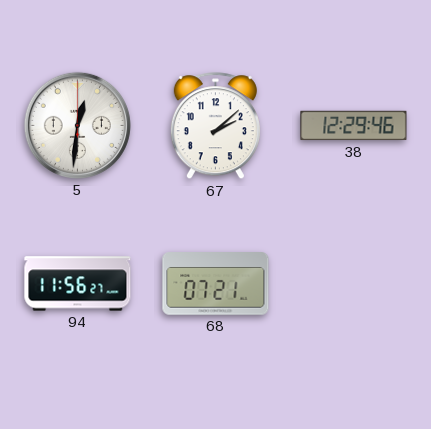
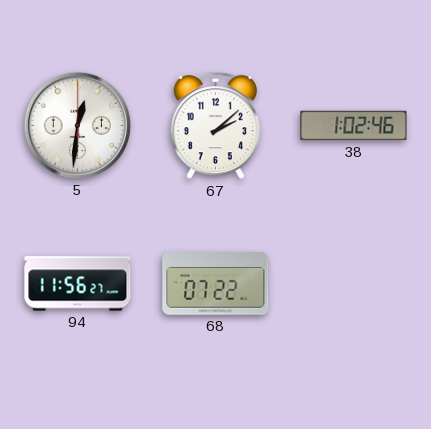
38: 12:29 -> 1:02 (354, 126)
68: 07:21 -> 07:22 (216, 284)
